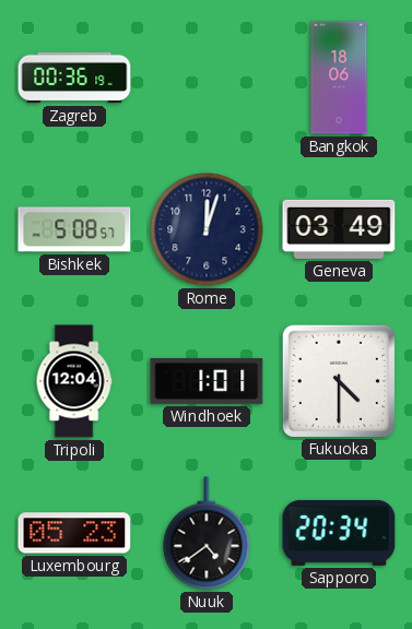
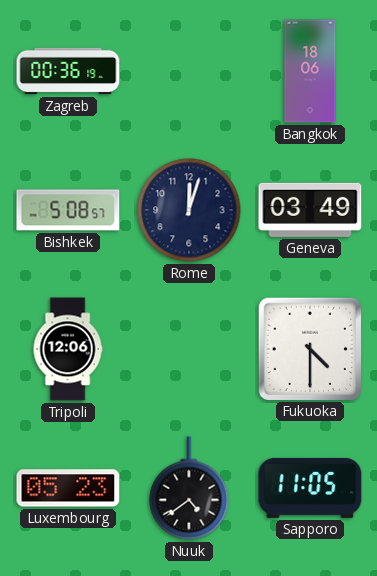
Tripoli: 12:04 -> 12:06 (68, 349)
Windhoek: 1:01 -> none (207, 381)
Sapporo: 20:34 -> 11:05 (310, 488)
